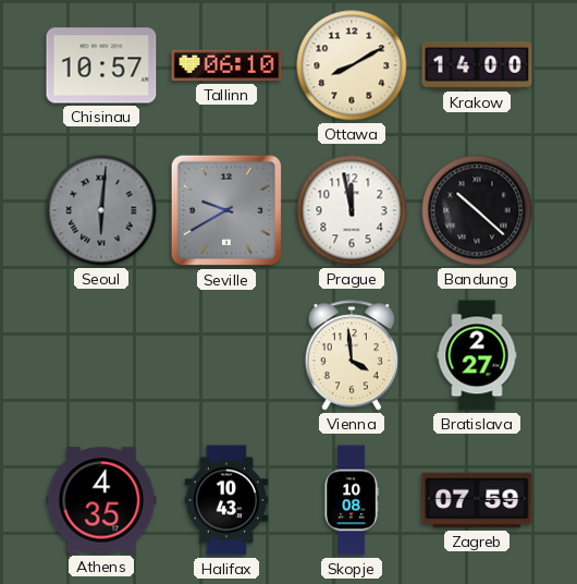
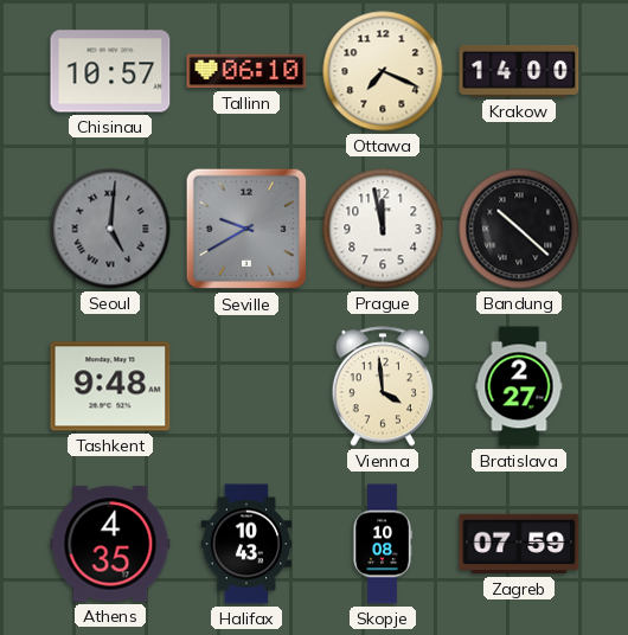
Ottawa: 8:10 -> 7:19 (383, 71)
Seoul: 6:01 -> 5:01 (110, 229)
Tashkent: none -> 9:48 (110, 386)
